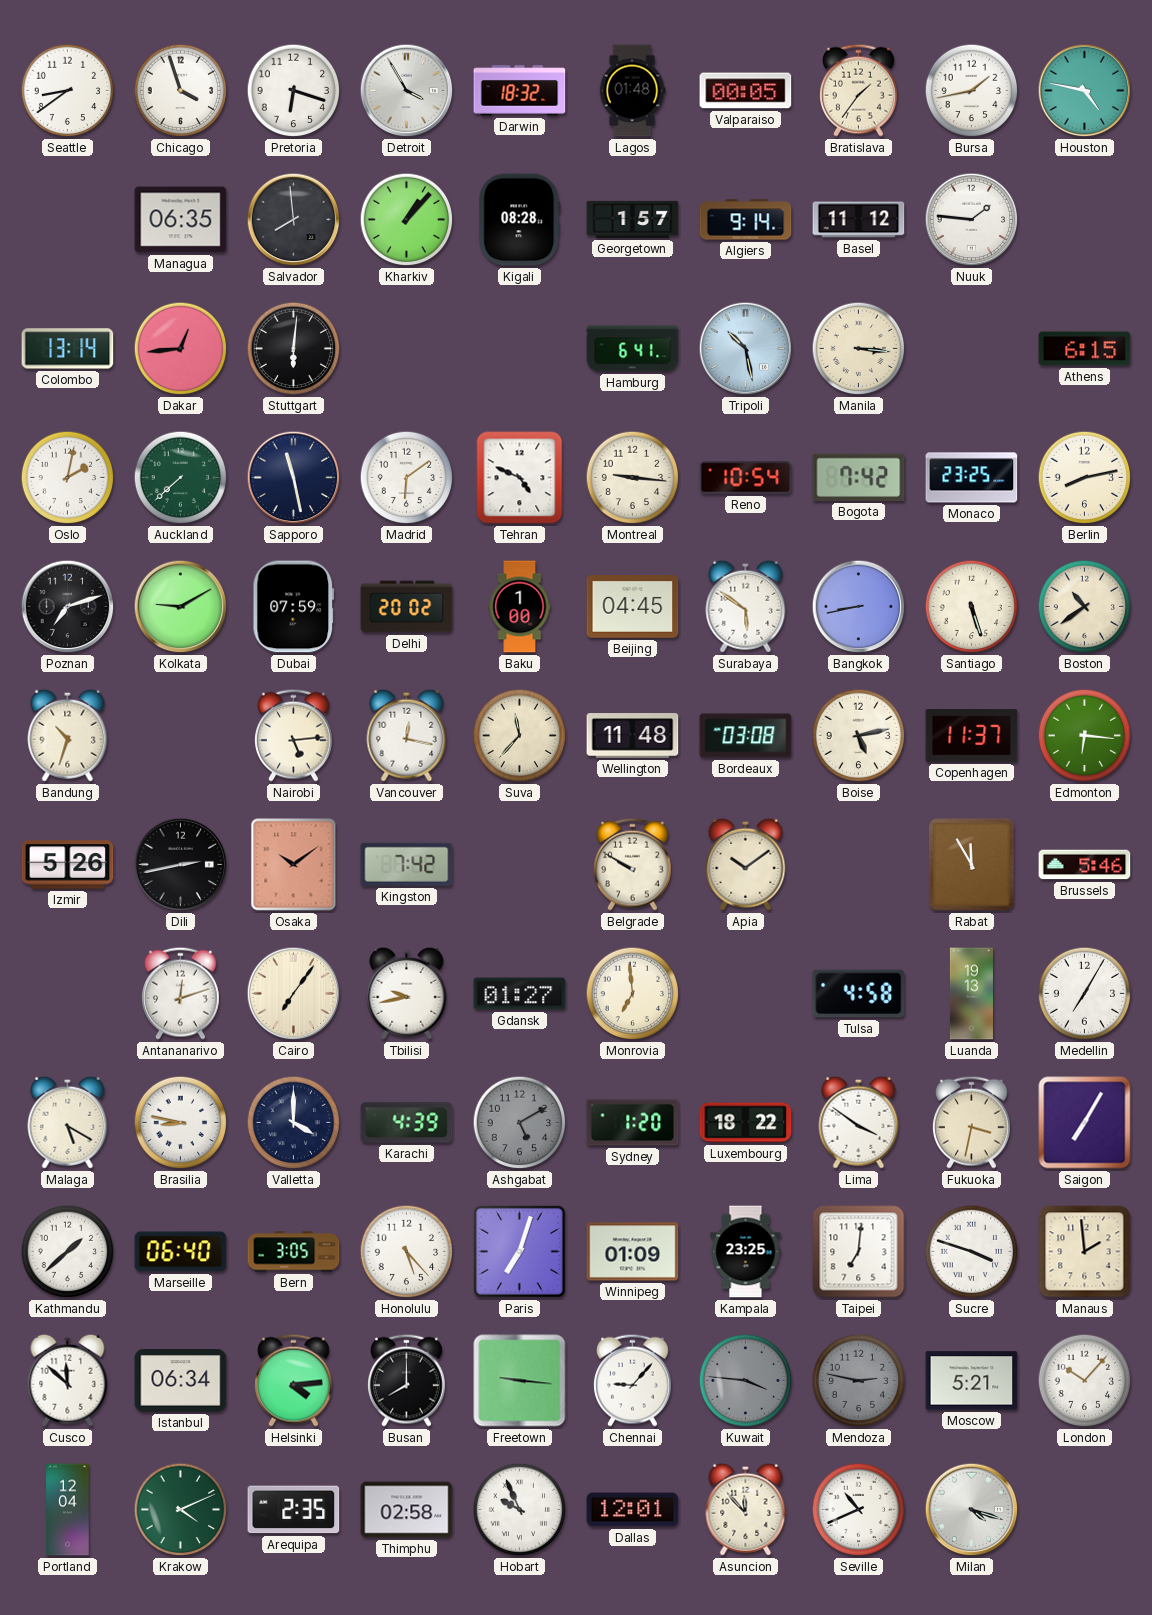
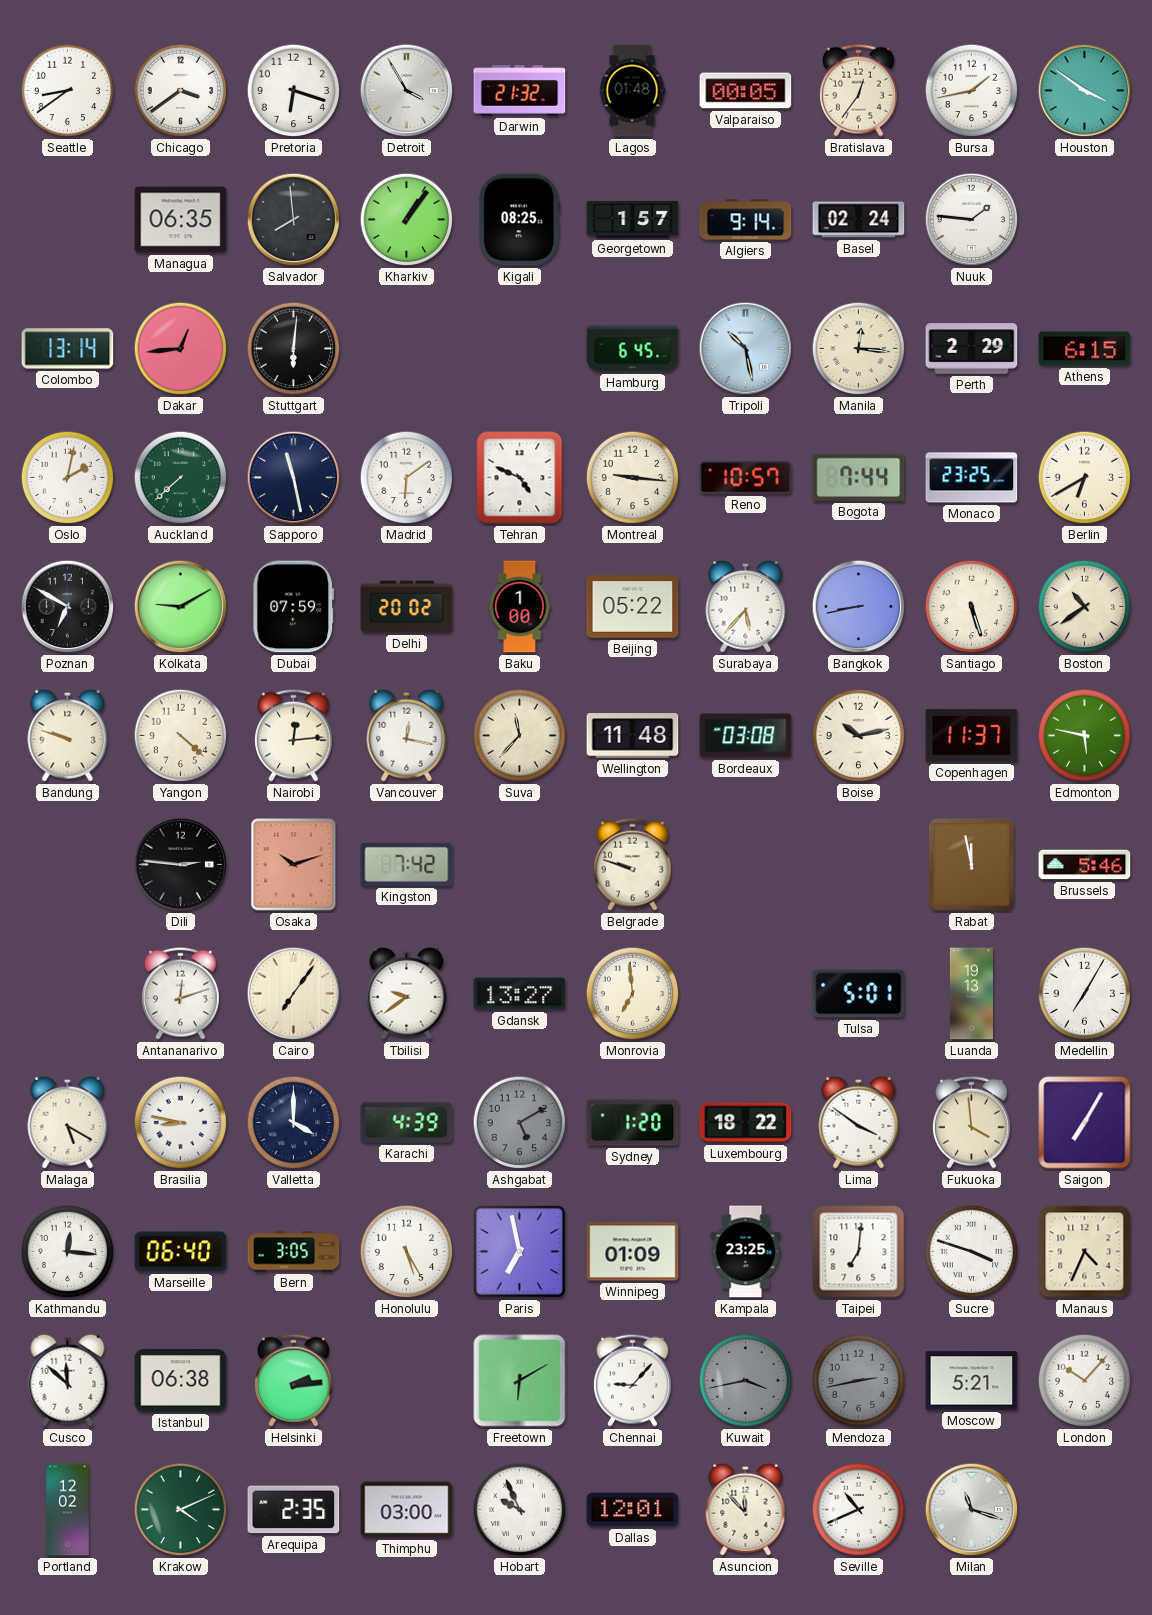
Chicago: 3:57 -> 3:39 (181, 91)
Darwin: 18:32 -> 21:32 (520, 91)
Bratislava: 1:36 -> 12:36 (859, 90)
Houston: 4:47 -> 3:51 (1085, 91)
Kharkiv: 1:07 -> 1:06 (407, 220)
Kigali: 08:28 -> 08:25 (520, 220)
Basel: 11:12 -> 02:24 (859, 220)
Hamburg: 6:41 -> 6:45 (633, 349)
Manila: 3:16 -> 12:16 (859, 349)
Perth: none -> 2:29 (972, 349)
Reno: 10:54 -> 10:57 (746, 478)
Bogota: 7:42 -> 7:44 (859, 477)
Berlin: 8:13 -> 6:40 (1085, 478)
Poznan: 7:12 -> 6:50 (68, 607)
Beijing: 04:45 -> 05:22 (633, 607)
Surabaya: 5:51 -> 5:37 (746, 606)
Bandung: 10:33 -> 9:48 (68, 735)
Yangon: none -> 4:22 (181, 736)
Nairobi: 5:14 -> 12:14 (294, 735)
Boise: 5:13 -> 10:13 (859, 736)
Edmonton: 6:16 -> 5:47 (1085, 736)
Izmir: 5:26 -> none (68, 865)
Dili: 2:43 -> 2:46 (181, 865)
Osaka: 10:09 -> 10:12 (294, 865)
Belgrade: 9:50 -> 9:48 (633, 864)
Apia: 10:09 -> none (746, 864)
Rabat: 11:55 -> 11:58 (972, 865)
Tbilisi: 9:43 -> 9:39 (407, 993)
Gdansk: 01:27 -> 13:27 (520, 994)
Tulsa: 4:58 -> 5:01 (859, 994)
Fukuoka: 3:32 -> 3:59 (972, 1122)
Kathmandu: 1:38 -> 12:16 (68, 1252)
Honolulu: 5:23 -> 5:25 (407, 1252)
Paris: 7:03 -> 6:58 (519, 1251)
Manaus: 1:59 -> 4:34 (1085, 1252)
Istanbul: 06:34 -> 06:38 (181, 1381)
Helsinki: 4:14 -> 2:14 (294, 1380)
Busan: 8:00 -> none (407, 1380)
Freetown: 9:16 -> 6:10 (520, 1381)
Kuwait: 3:46 -> 3:43 (746, 1381)
Mendoza: 2:47 -> 2:43 (859, 1381)
Portland: 12:04 -> 12:02 (68, 1510)
Thimphu: 02:58 -> 03:00 (407, 1510)
Milan: 4:18 -> 11:18 (972, 1510)
